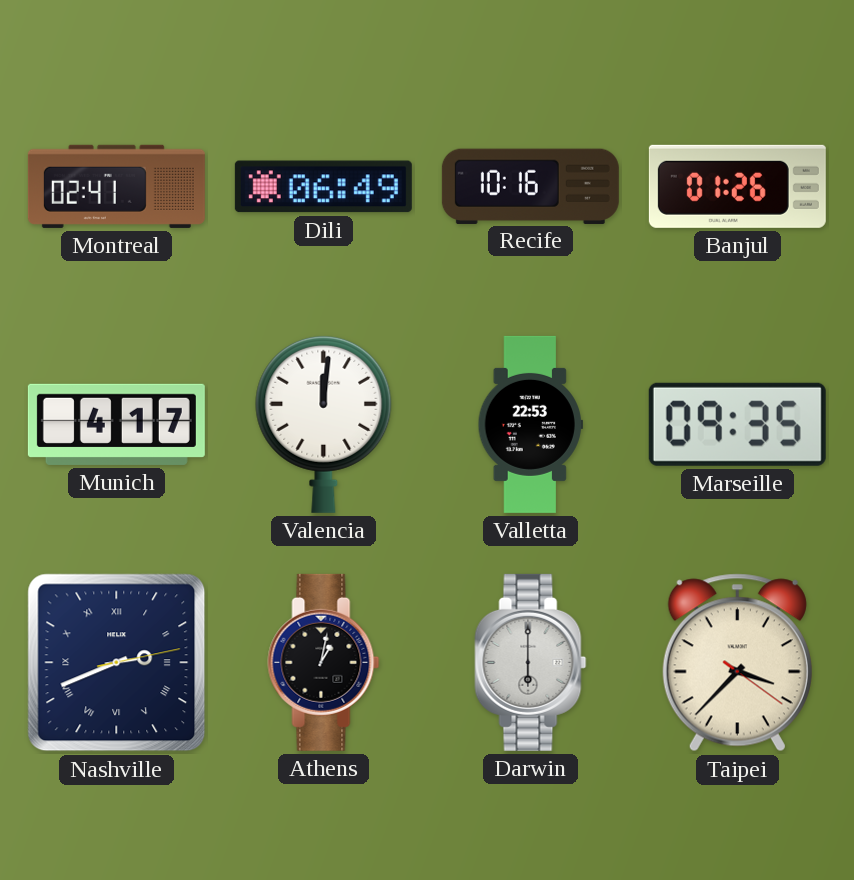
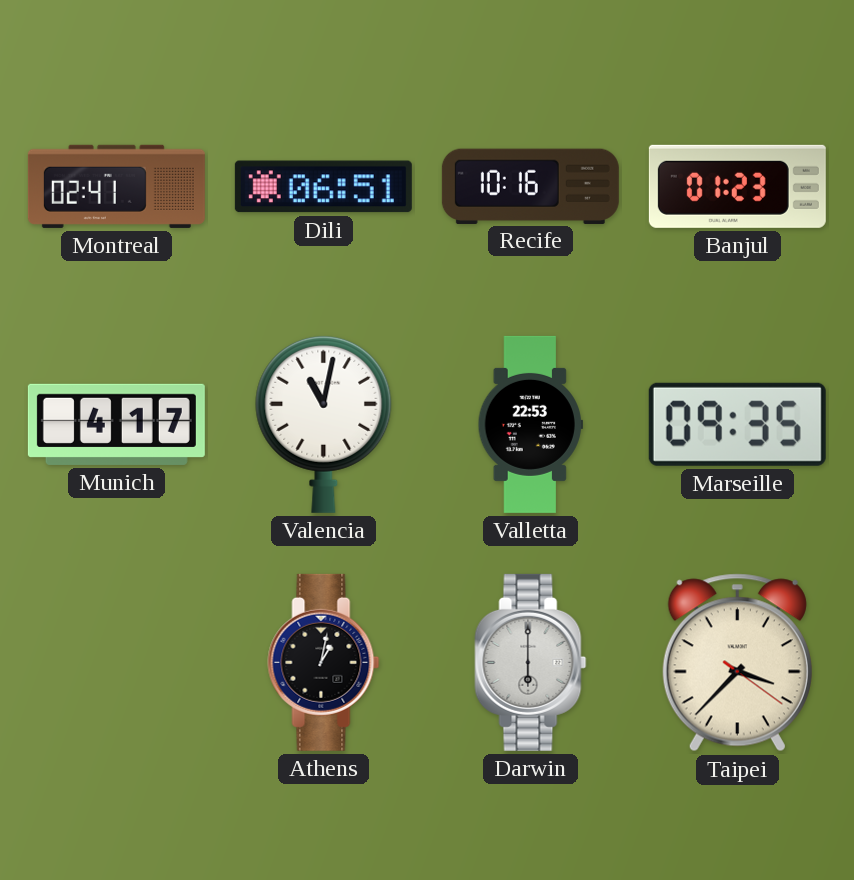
Dili: 06:49 -> 06:51 (323, 187)
Banjul: 01:26 -> 01:23 (737, 186)
Valencia: 12:01 -> 11:02 (324, 424)
Nashville: 2:41 -> none (117, 663)
